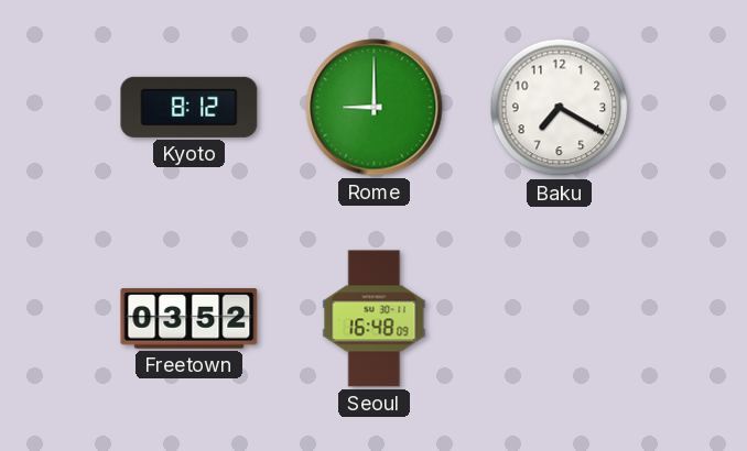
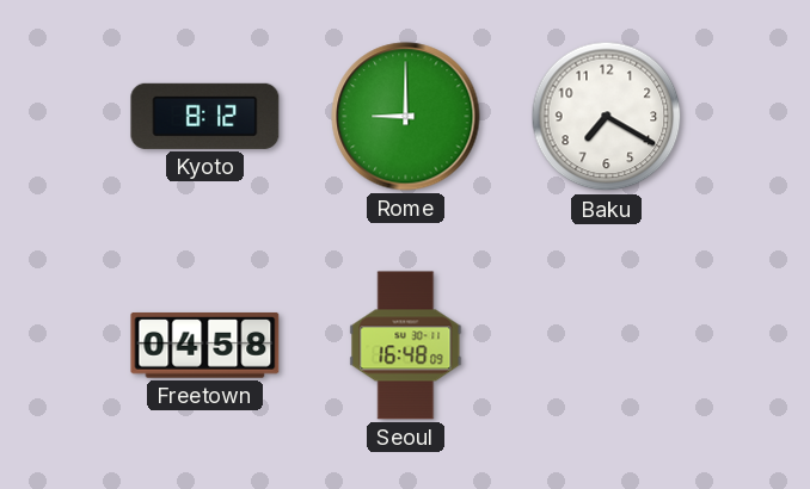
Freetown: 03:52 -> 04:58 (205, 346)
